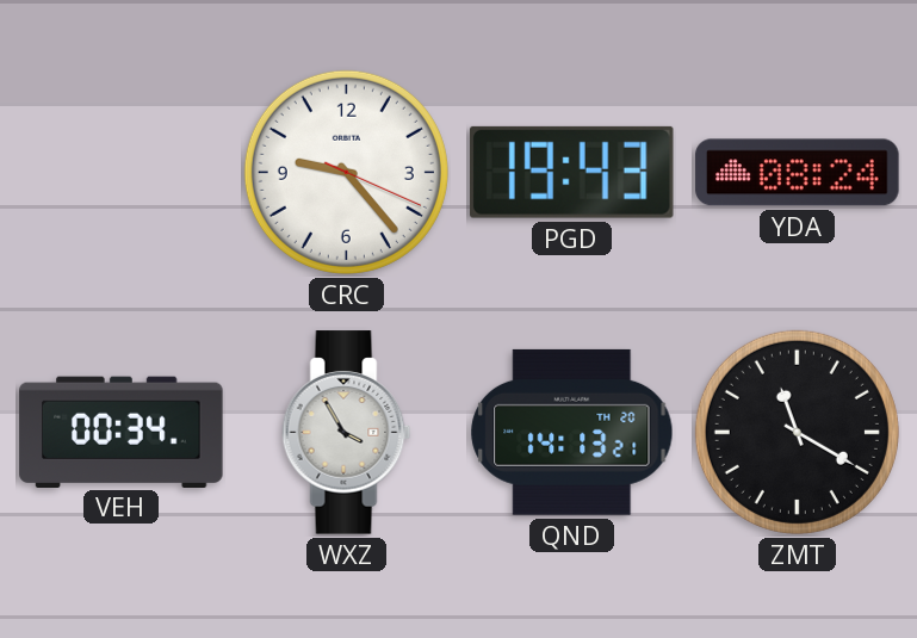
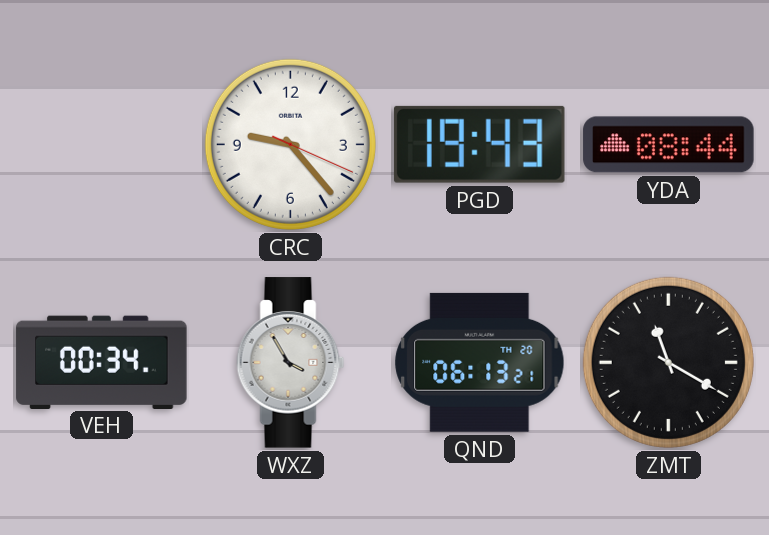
YDA: 08:24 -> 08:44 (669, 145)
QND: 14:13 -> 06:13 (480, 362)
